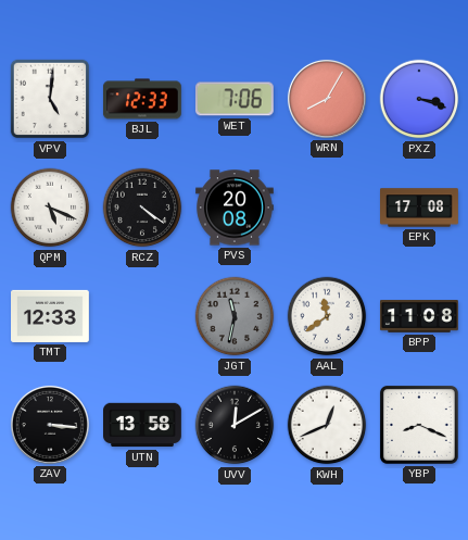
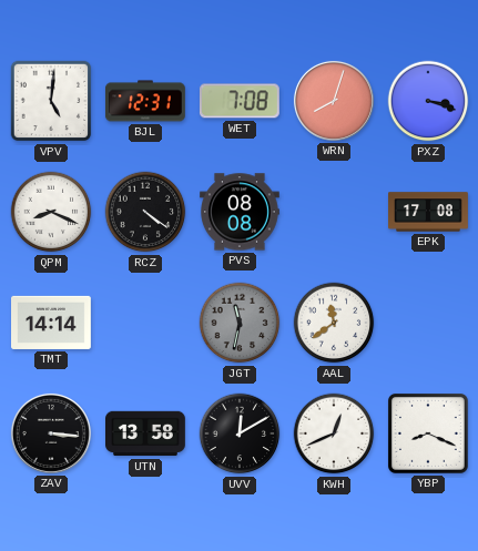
BJL: 12:33 -> 12:31 (145, 101)
WET: 7:06 -> 7:08 (240, 101)
WRN: 8:05 -> 8:03 (334, 101)
QPM: 5:19 -> 8:19 (51, 212)
PVS: 20:08 -> 08:08 (241, 212)
TMT: 12:33 -> 14:14 (52, 323)
BPP: 11:08 -> none (420, 316)
